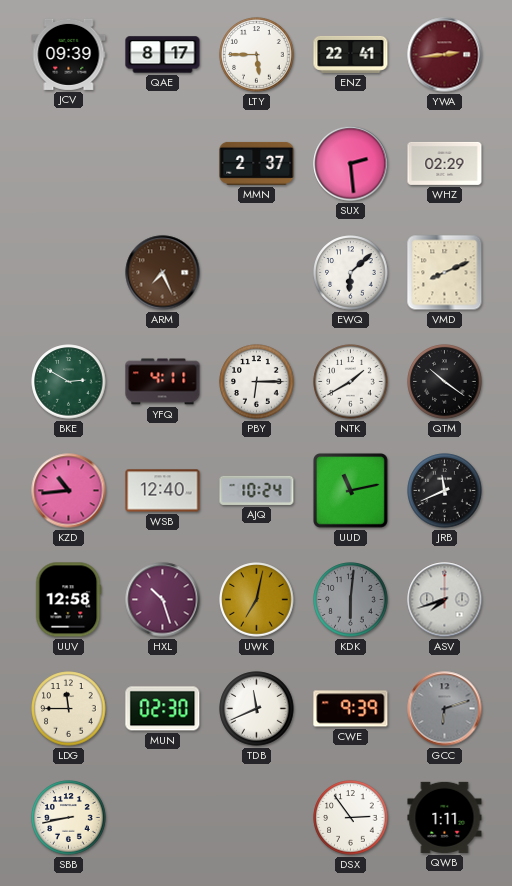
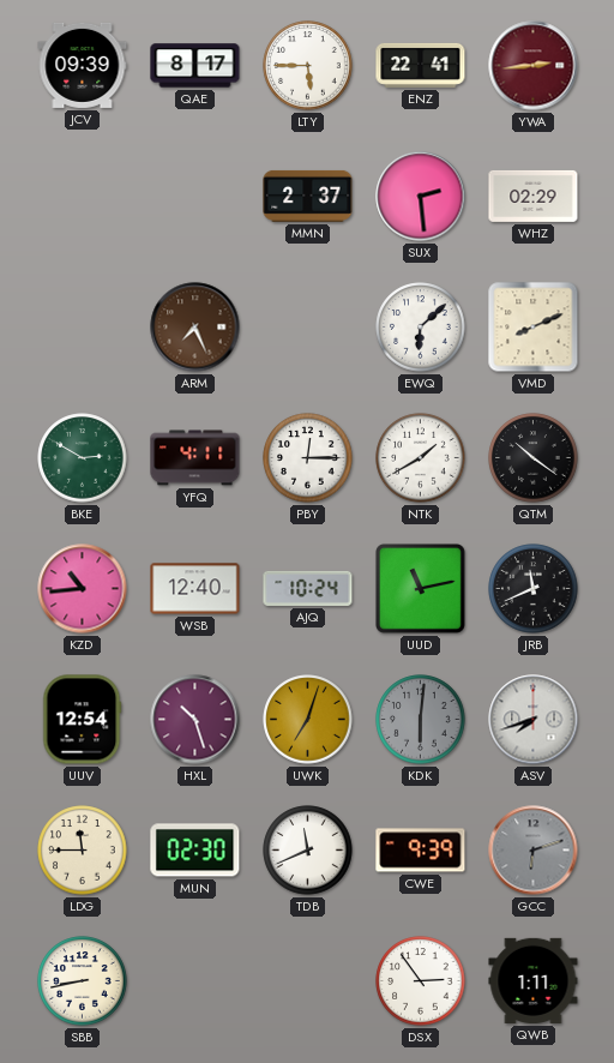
PBY: 6:15 -> 12:15 (308, 458)
UUV: 12:58 -> 12:54 (83, 720)
UWK: 7:02 -> 7:03 (308, 720)
